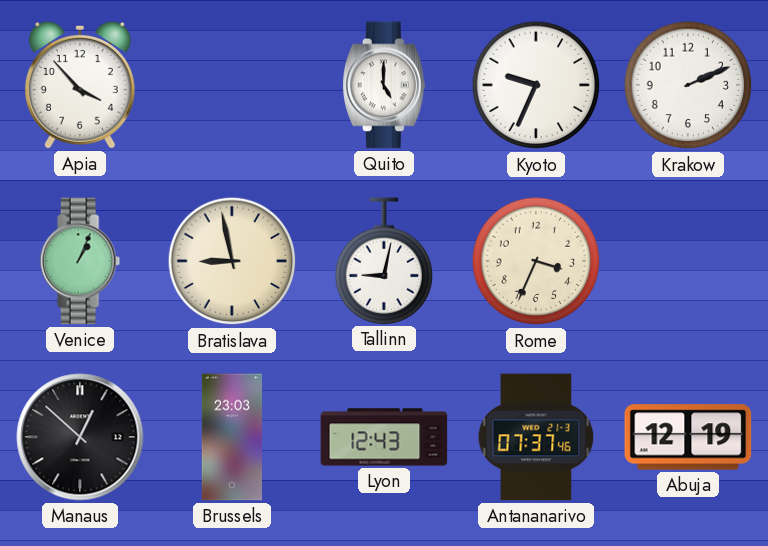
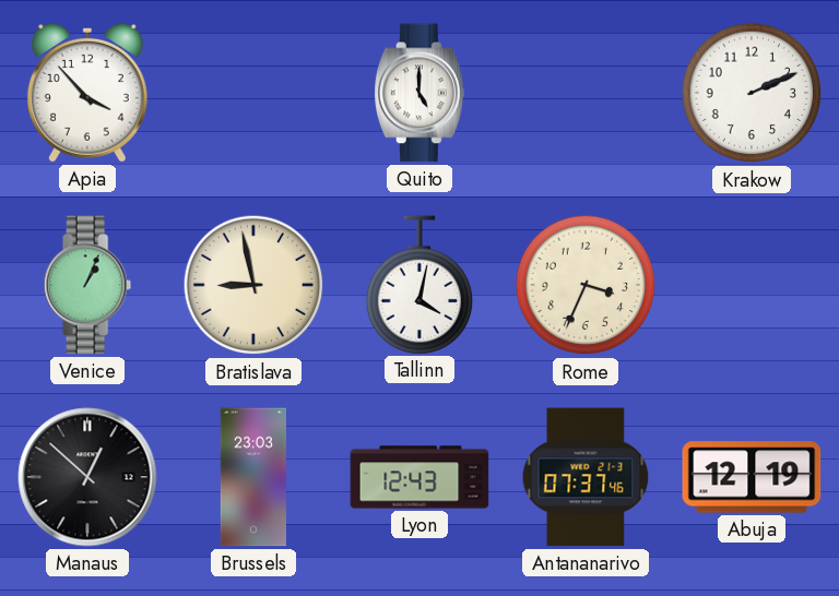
Kyoto: 9:34 -> none (536, 85)
Tallinn: 9:02 -> 4:02 (419, 285)
